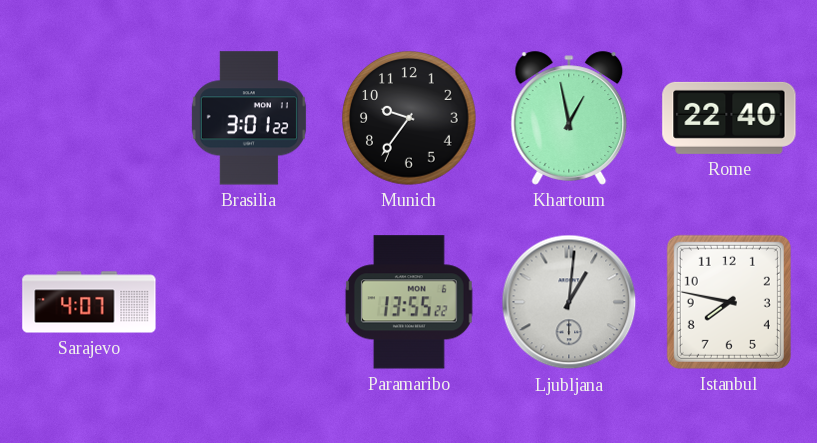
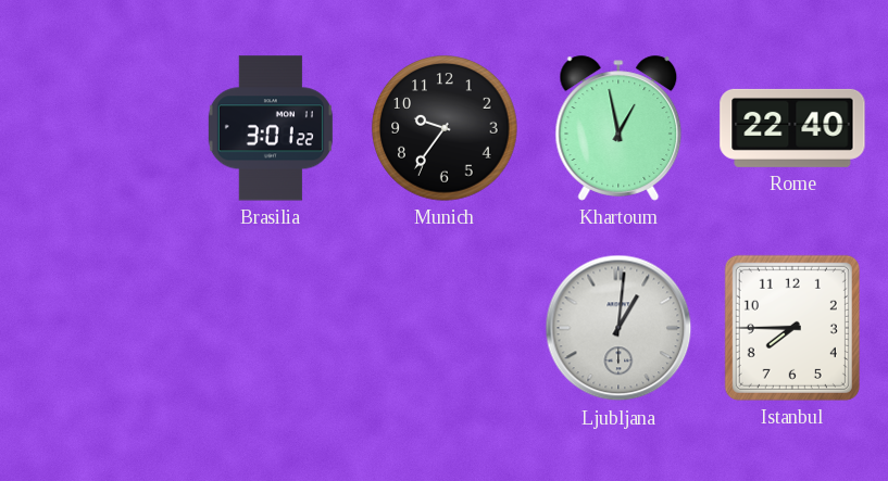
Sarajevo: 4:07 -> none (89, 302)
Paramaribo: 13:55 -> none (409, 302)
Istanbul: 7:47 -> 7:45 (792, 328)
